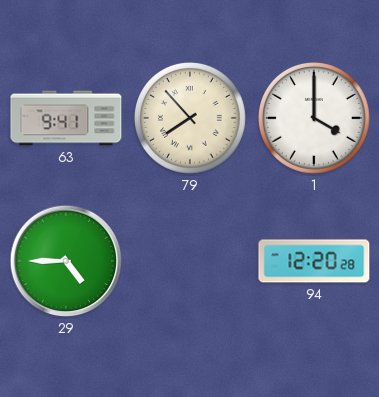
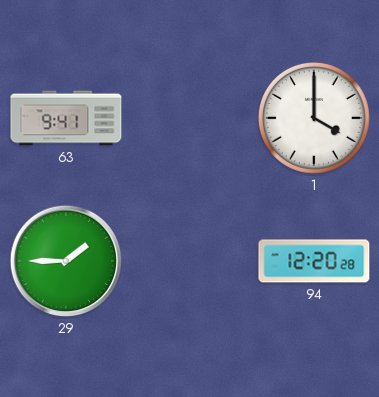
79: 7:53 -> none (190, 118)
29: 4:45 -> 1:45 (66, 261)
